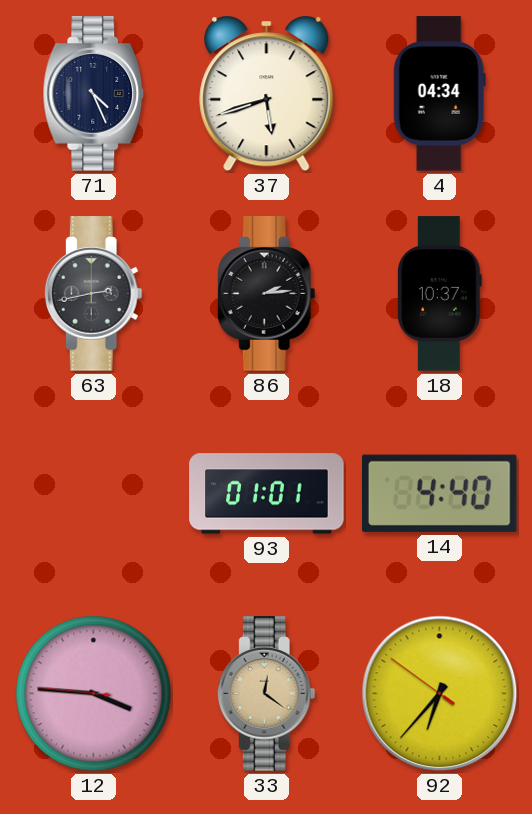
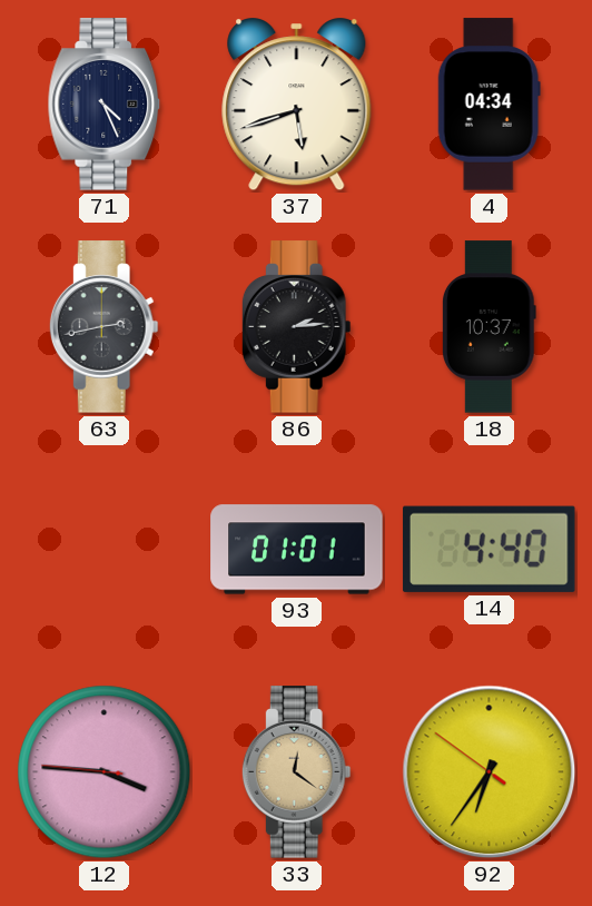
92: 6:36 -> 6:35 (490, 772)
